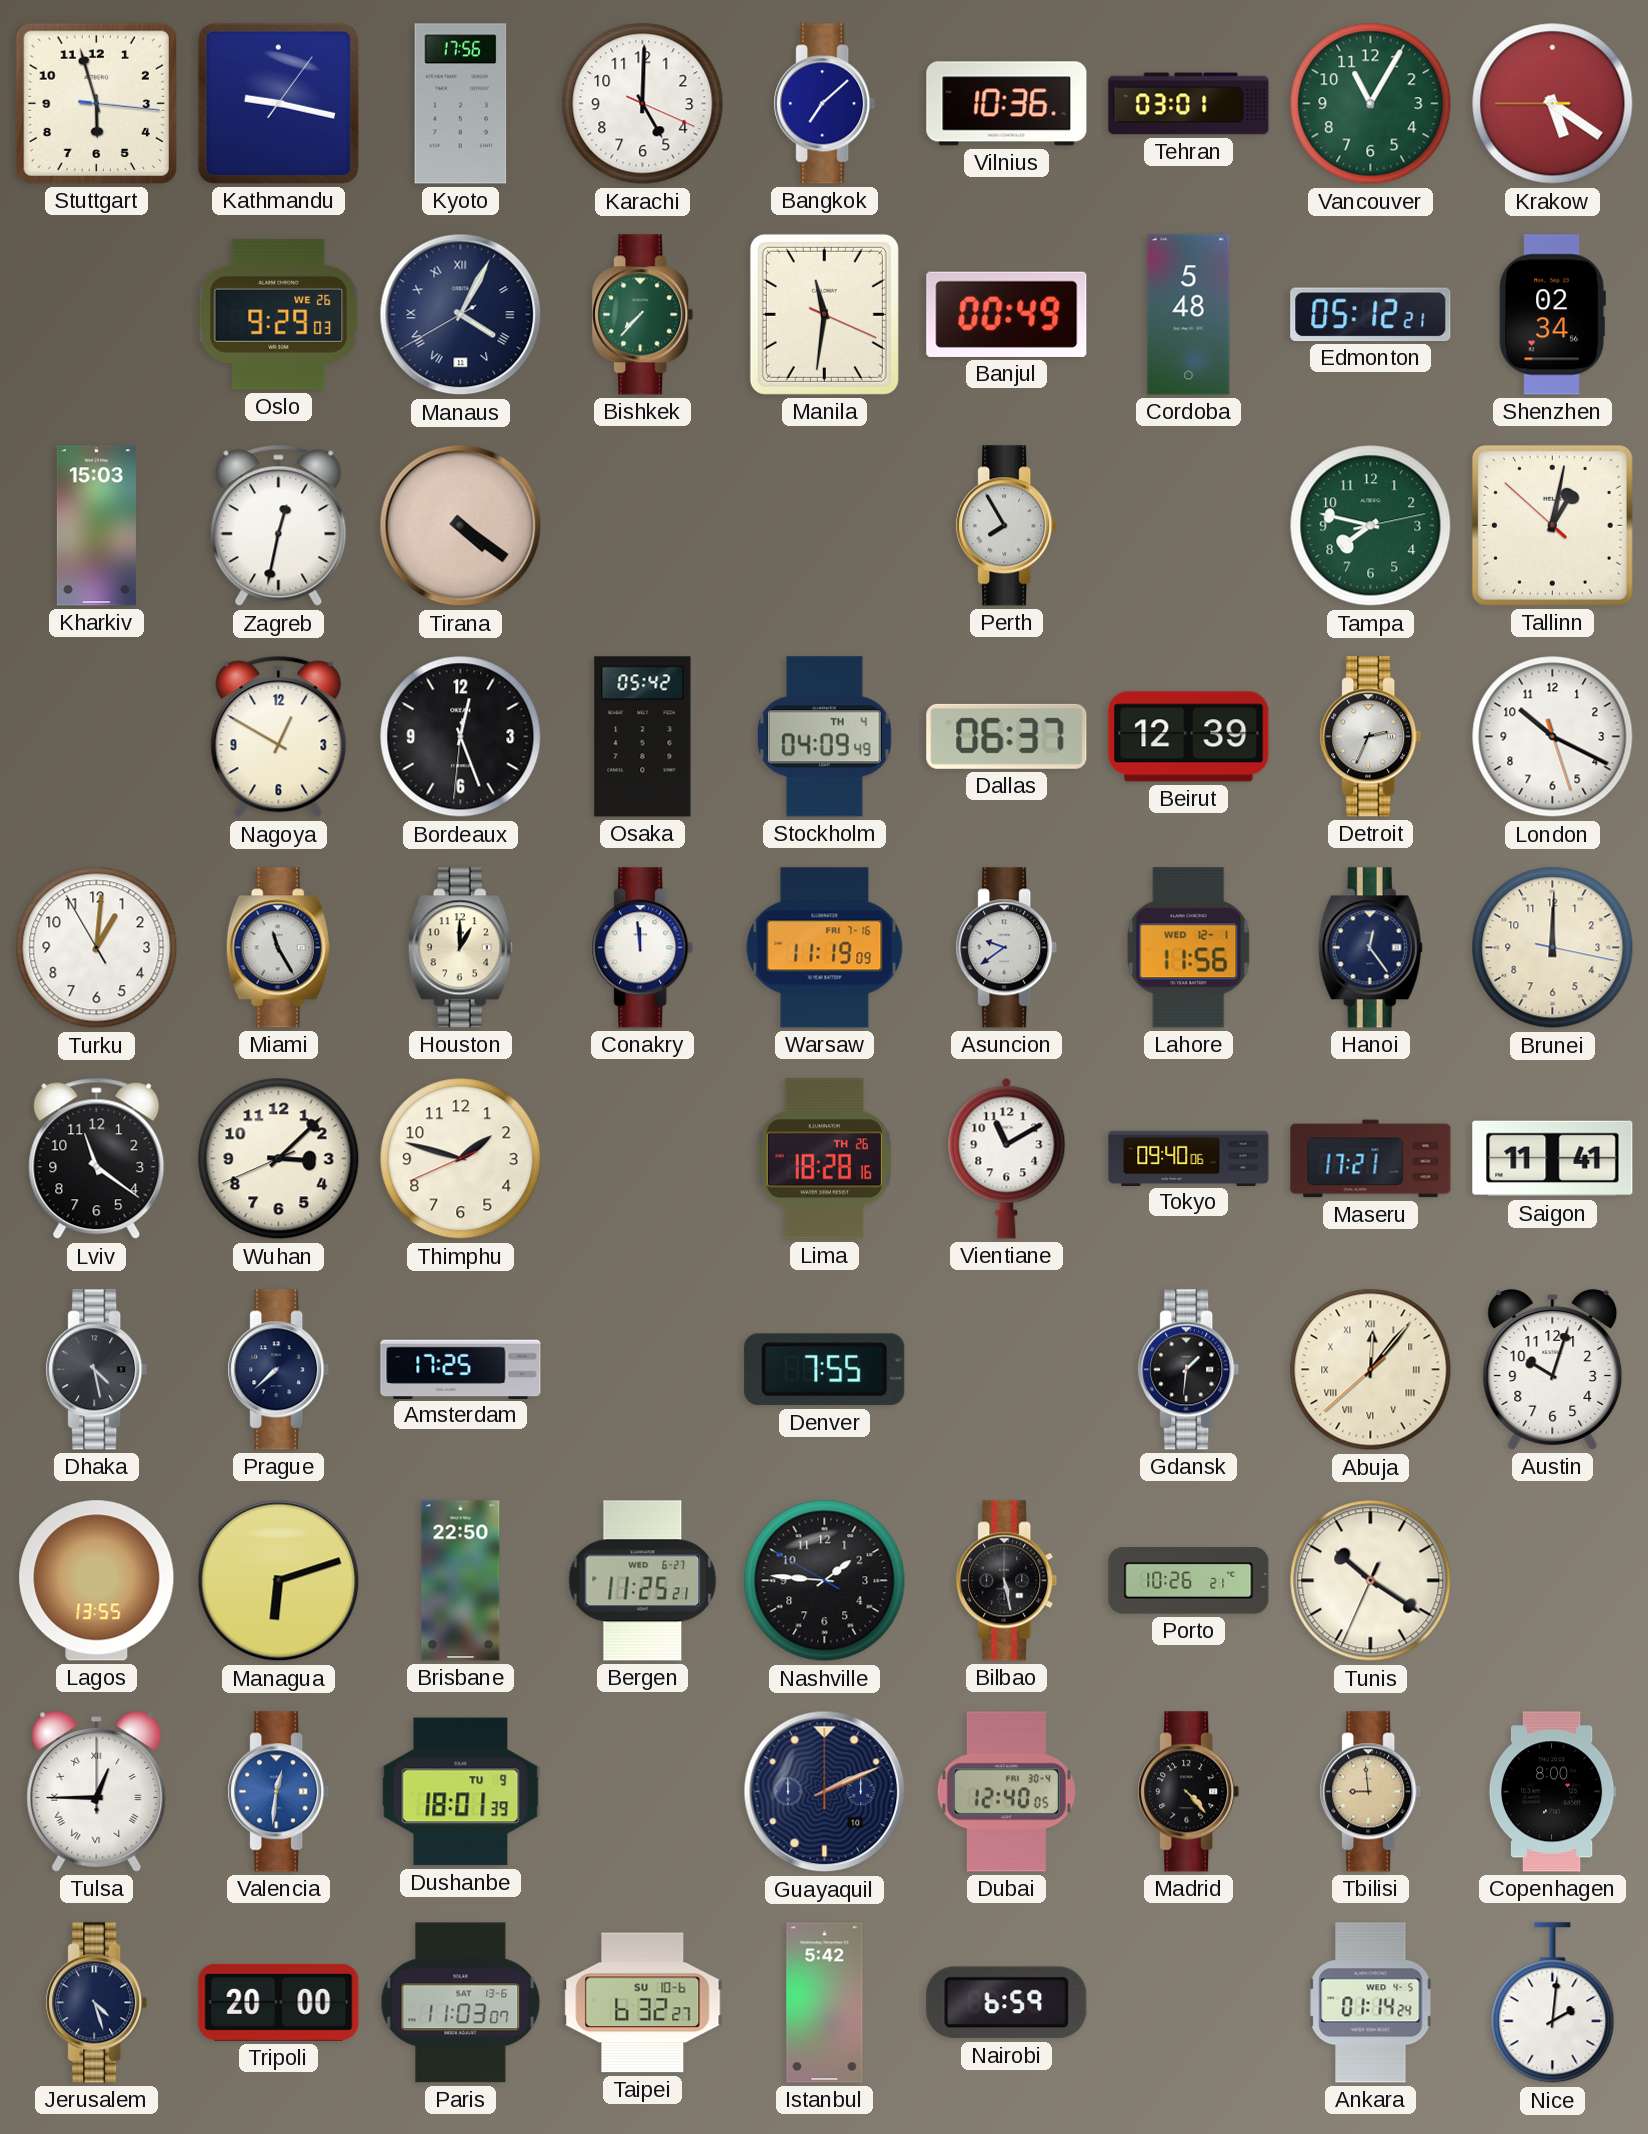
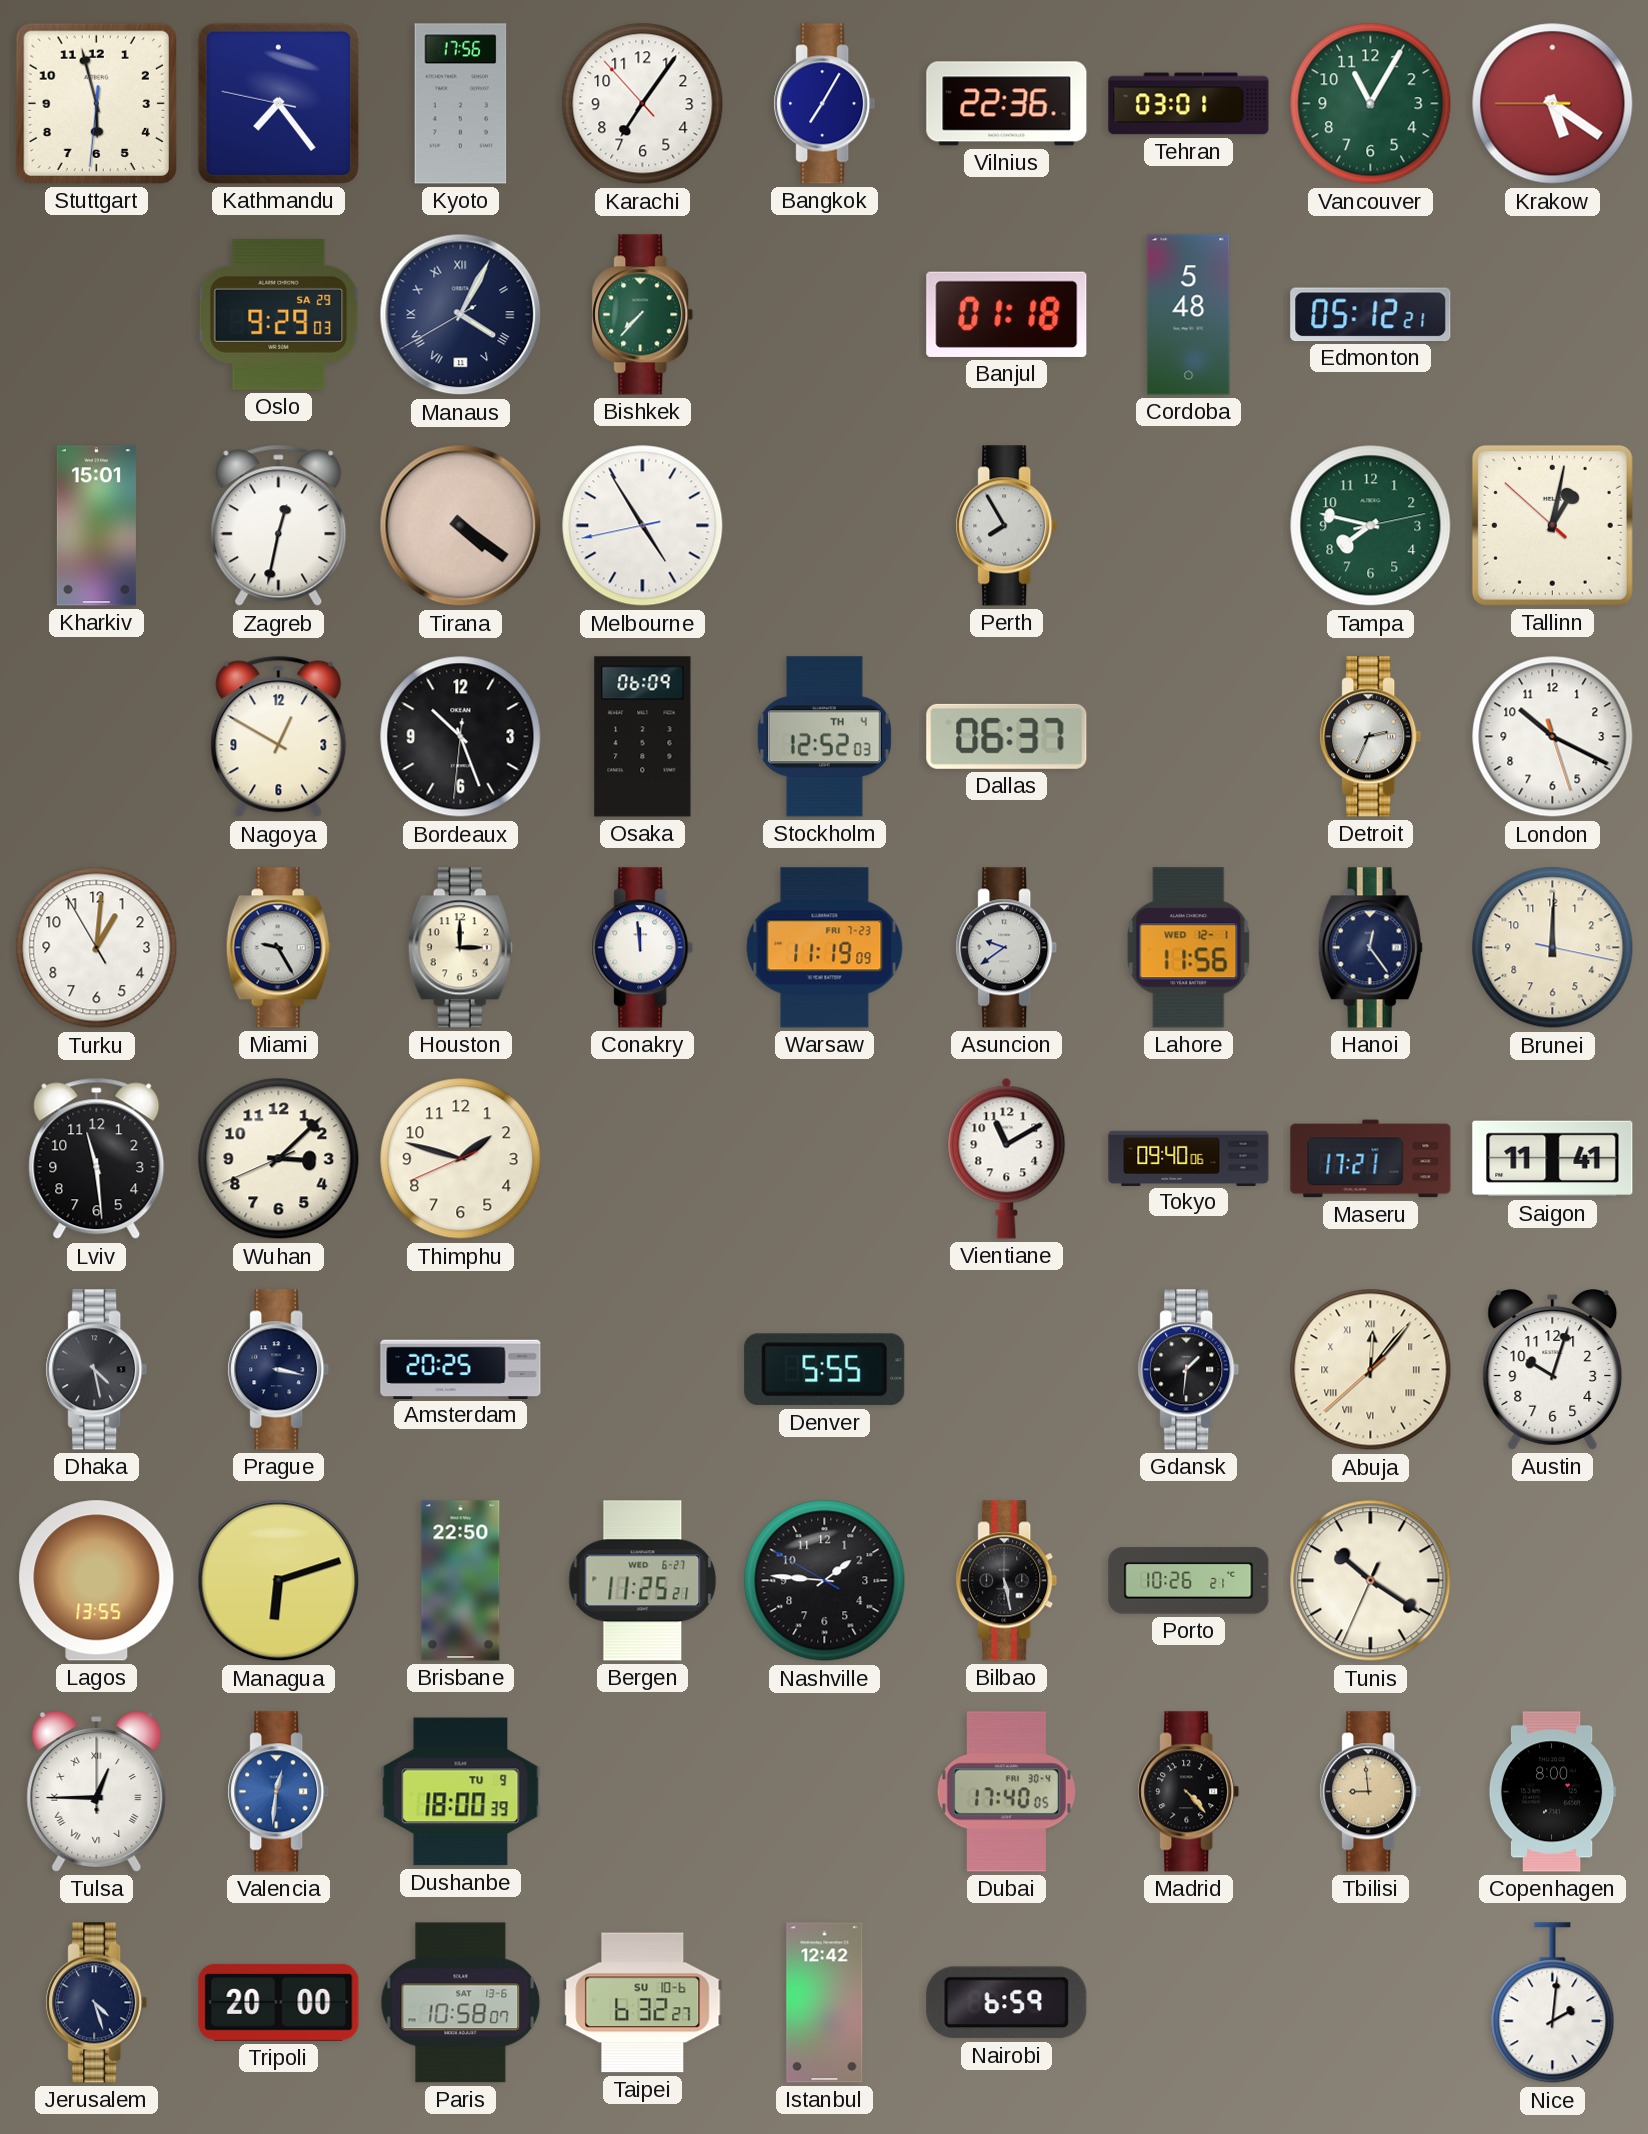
Stuttgart: 5:57:16 -> 5:57:31 (96, 103)
Kathmandu: 9:17 -> 7:23 (278, 103)
Karachi: 5:00 -> 7:05 (643, 104)
Bangkok: 7:08 -> 7:05 (825, 104)
Vilnius: 10:36 -> 22:36 (1007, 104)
Oslo date: WE 26 -> SA 29 (279, 314)
Manila: 11:31 -> none (824, 314)
Banjul: 00:49 -> 01:18 (1007, 314)
Shenzhen: 02:34 -> none (1552, 315)
Kharkiv: 15:03 -> 15:01 (96, 526)
Melbourne: none -> 4:54 (643, 526)
Bordeaux: 12:26 -> 10:26 (461, 737)
Osaka: 05:42 -> 06:09 (643, 737)
Stockholm: 04:09 -> 12:52 (824, 737)
Beirut: 12:39 -> none (1189, 737)
Miami: 11:25 -> 9:25 (278, 948)
Houston: 1:00 -> 3:00 (460, 948)
Warsaw date: FRI 7-16 -> FRI 7-23 (825, 948)
Lviv: 11:21 -> 11:29 (97, 1159)
Lima: 18:28 -> none (824, 1159)
Prague: 7:38 -> 3:17 (279, 1370)
Amsterdam: 17:25 -> 20:25 (461, 1369)
Denver: 7:55 -> 5:55 (825, 1370)
Dushanbe: 18:01 -> 18:00 (461, 1792)
Guayaquil: 2:11 -> none (825, 1792)
Dubai: 12:40 -> 17:40 (1006, 1792)
Paris: 11:03 -> 10:58 (461, 2003)
Istanbul: 5:42 -> 12:42 (825, 2003)
Ankara: 01:14 -> none (1371, 2003)
